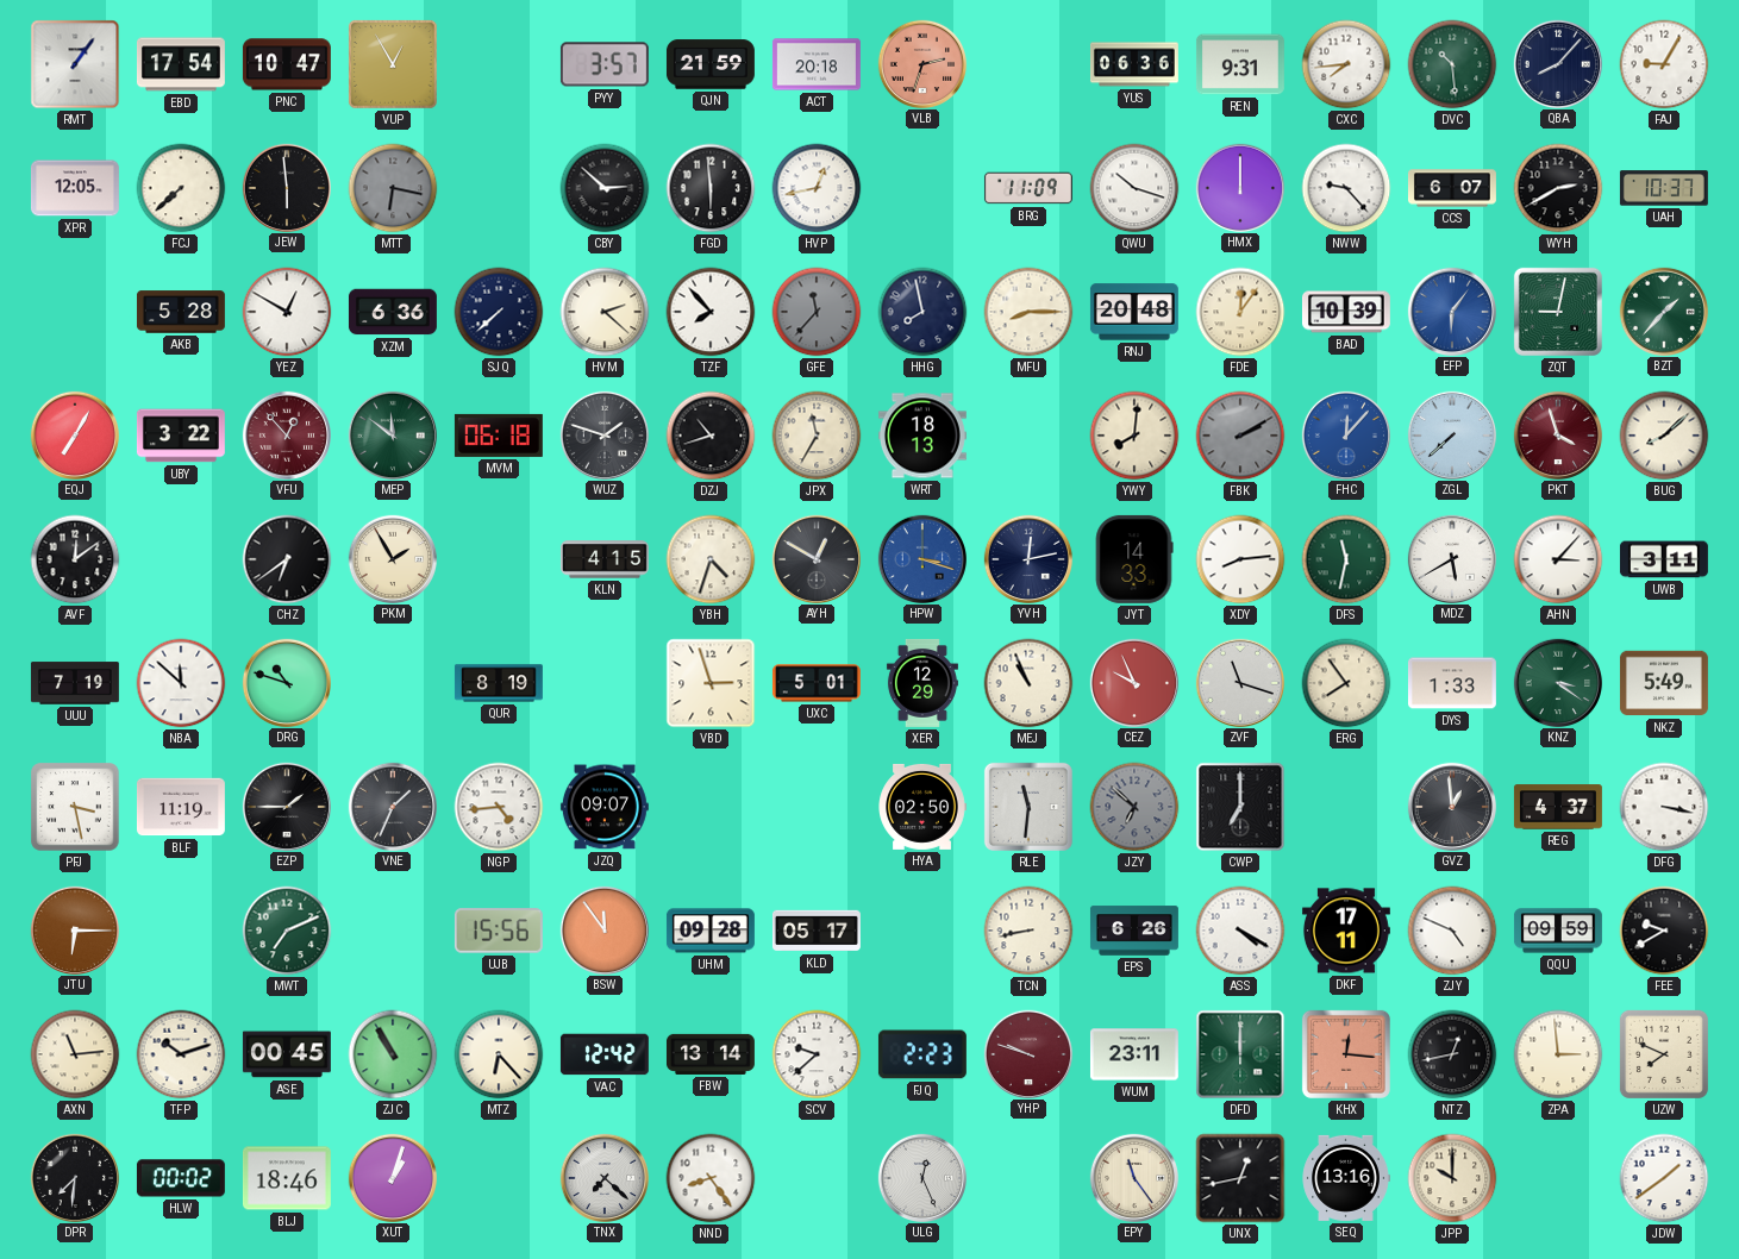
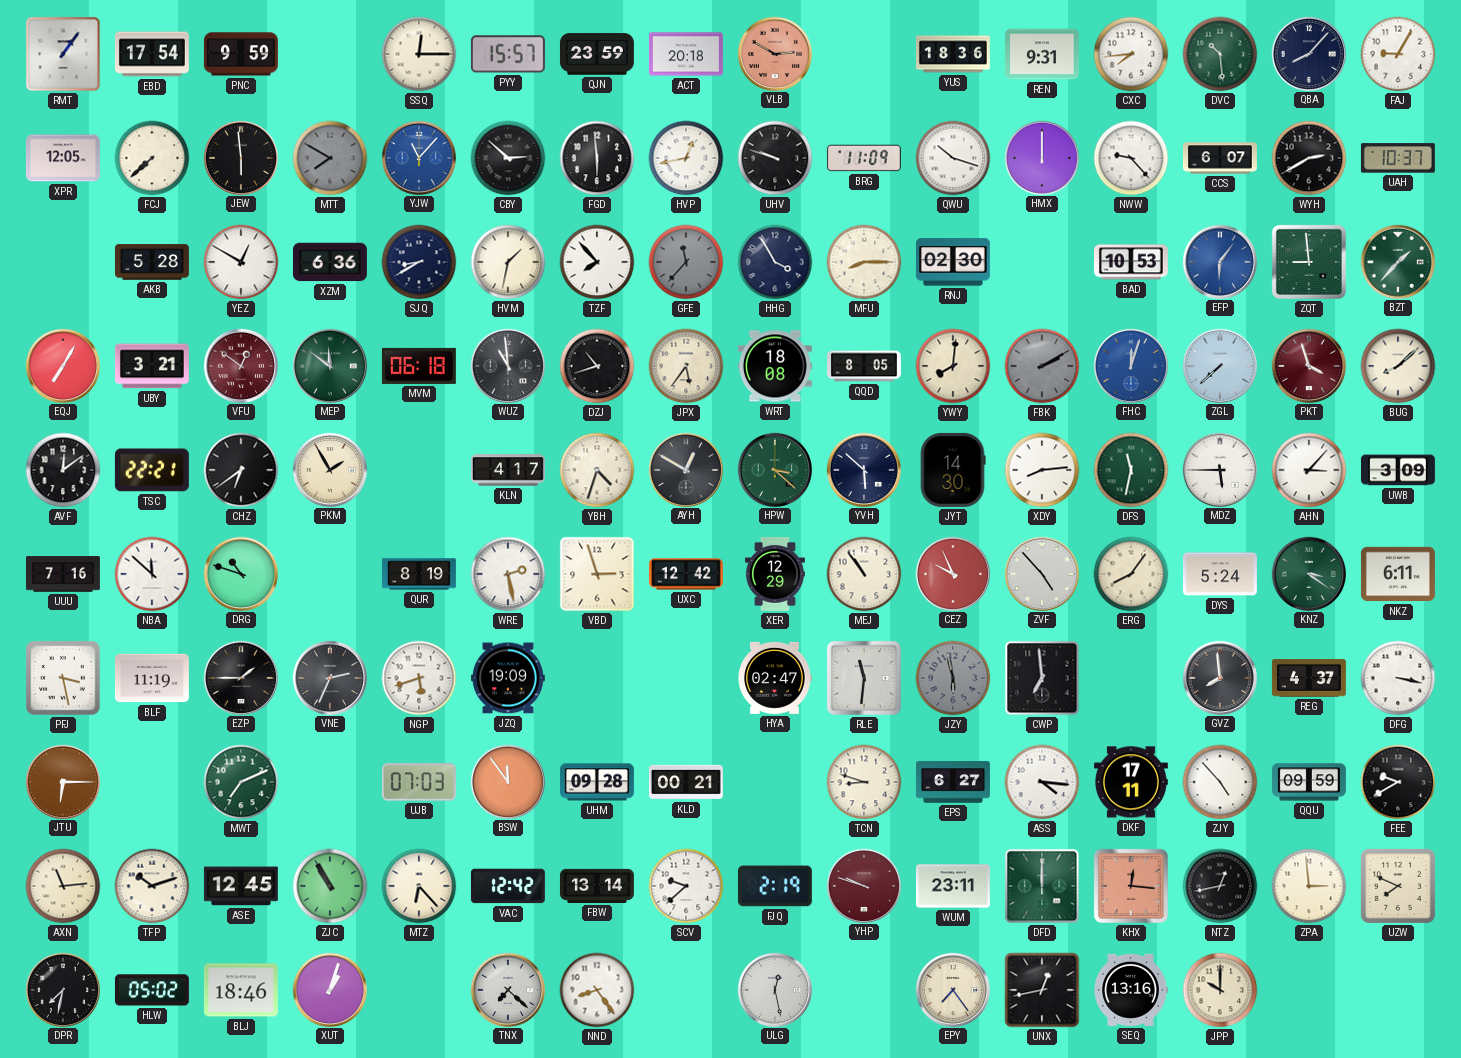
PNC: 10:47 -> 9:59 (241, 54)
VUP: 12:55 -> none (393, 64)
SSQ: none -> 12:15 (419, 54)
PYY: 3:57 -> 15:57 (508, 54)
QJN: 21:59 -> 23:59 (597, 54)
VLB: 2:33 -> 2:50 (774, 53)
YUS: 06:36 -> 18:36 (953, 54)
MTT: 6:17 -> 7:50 (330, 158)
YJW: none -> 11:07 (418, 157)
UHV: none -> 9:48 (775, 158)
SJQ: 7:38 -> 8:40 (419, 262)
HVM: 2:22 -> 1:32 (508, 262)
HHG: 7:58 -> 3:55 (775, 262)
RNJ: 20:48 -> 02:30 (953, 262)
FDE: 12:06 -> none (1240, 312)
BAD: 10:39 -> 10:53 (1131, 262)
ZQT: 9:02 -> 8:59 (1309, 262)
UBY: 3:22 -> 3:21 (152, 366)
VFU: 12:53 -> 12:51 (240, 365)
WUZ: 1:48 -> 10:59 (507, 365)
JPX: 11:35 -> 5:36 (686, 366)
WRT: 18:13 -> 18:08 (775, 366)
QQD: none -> 8:05 (864, 366)
FHC: 12:07 -> 12:03 (1130, 365)
TSC: none -> 22:21 (152, 470)
KLN: 4:15 -> 4:17 (508, 470)
HPW: 3:18 -> 3:22 (774, 469)
HPW dial: blue -> green (774, 469)
YVH: 12:13 -> 5:52 (863, 469)
JYT: 14:33 -> 14:30 (953, 470)
MDZ: 5:40 -> 5:45 (1219, 469)
UWB: 3:11 -> 3:09 (1398, 470)
UUU: 7:19 -> 7:16 (63, 574)
WRE: none -> 2:28 (508, 574)
UXC: 5:01 -> 12:42 (686, 574)
MEJ: 10:56 -> 10:54 (864, 574)
ZVF: 11:18 -> 4:53 (1041, 573)
ERG: 7:54 -> 8:06 (1131, 574)
DYS: 1:33 -> 5:24 (1220, 574)
NKZ: 5:49 -> 6:11 (1398, 574)
VNE: 1:34 -> 2:34 (329, 677)
NGP: 4:44 -> 5:42 (419, 678)
JZQ: 09:07 -> 19:09 (508, 678)
HYA: 02:50 -> 02:47 (775, 678)
JZY: 6:52 -> 5:58 (953, 678)
CWP: 7:00 -> 6:59 (1042, 678)
GVZ: 12:59 -> 7:59 (1219, 677)
UJB: 15:56 -> 07:03 (419, 782)
KLD: 05:17 -> 00:21 (686, 782)
TCN: 8:43 -> 8:48 (864, 782)
EPS: 6:26 -> 6:27 (953, 782)
ASS: 4:20 -> 4:16 (1042, 782)
ZJY: 4:49 -> 4:53 (1220, 782)
ASE: 00:45 -> 12:45 (241, 886)
FJQ: 2:23 -> 2:19 (775, 886)
DPR: 7:31 -> 7:32 (62, 989)
HLW: 00:02 -> 05:02 (152, 990)
ULG: 12:26 -> 12:28 (774, 989)
EPY: 11:24 -> 7:24 (952, 989)
JDW: 1:39 -> none (1664, 1178)
